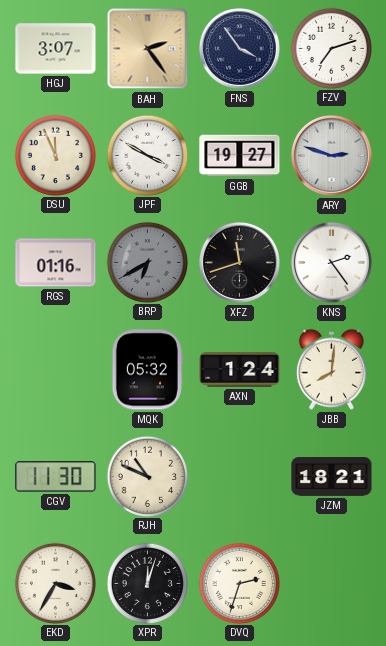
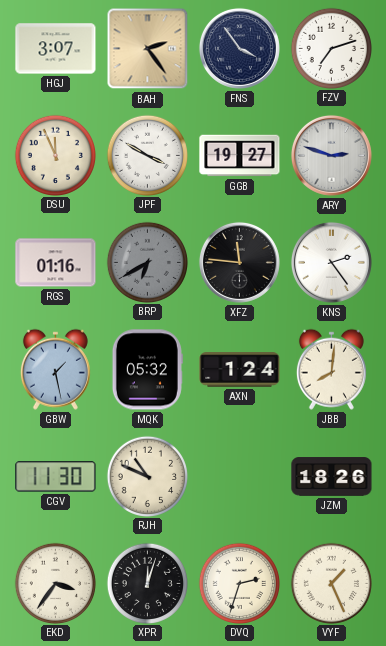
XFZ: 11:42 -> 11:46 (239, 262)
GBW: none -> 1:28 (55, 369)
JZM: 18:21 -> 18:26 (332, 477)
EKD: 3:35 -> 3:36 (55, 583)
VYF: none -> 1:26 (331, 583)
